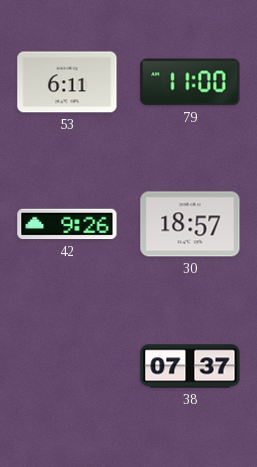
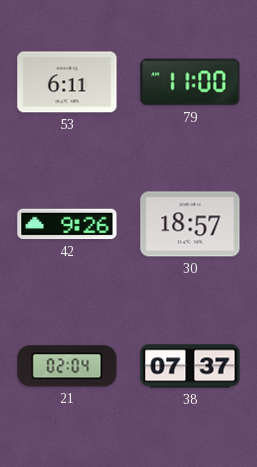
21: none -> 02:04 (67, 366)
